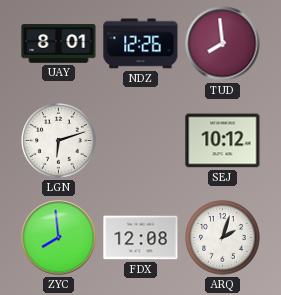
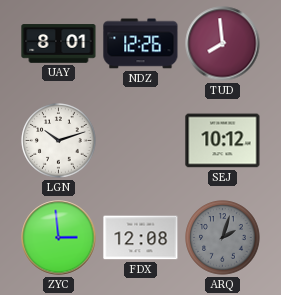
LGN: 6:12 -> 10:12 (59, 141)
ZYC: 7:59 -> 2:59 (59, 238)
ARQ dial: white -> grey (223, 238)
